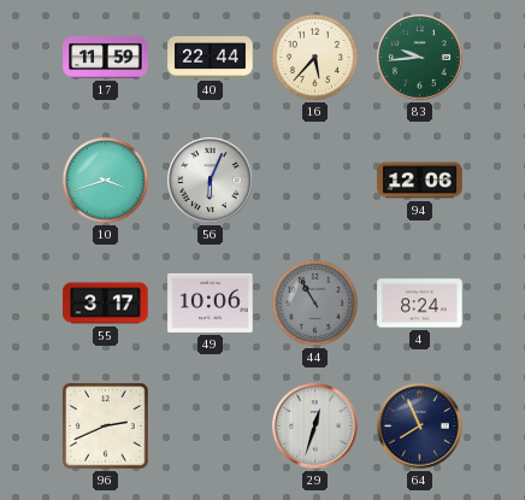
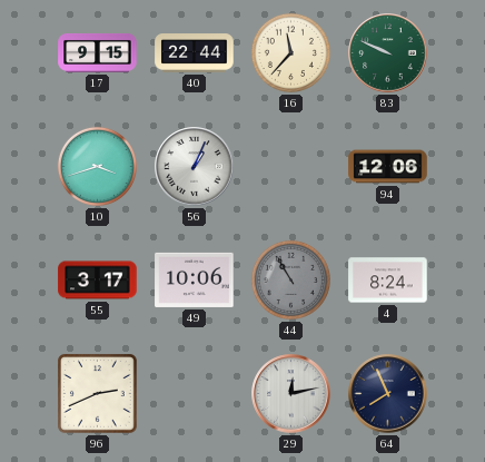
17: 11:59 -> 9:15 (98, 52)
16: 5:37 -> 11:37 (290, 52)
83: 9:44 -> 9:49 (388, 53)
56: 6:04 -> 1:04 (195, 167)
29: 12:33 -> 12:13 (291, 394)
